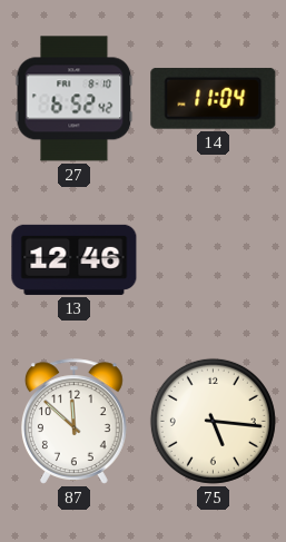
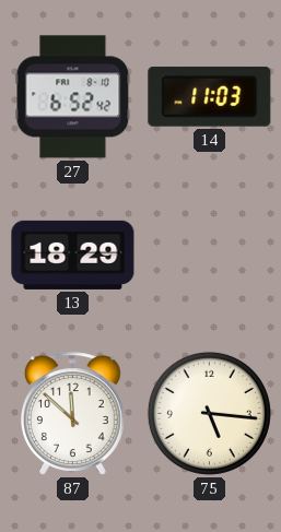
14: 11:04 -> 11:03 (210, 96)
13: 12:46 -> 18:29 (73, 255)
